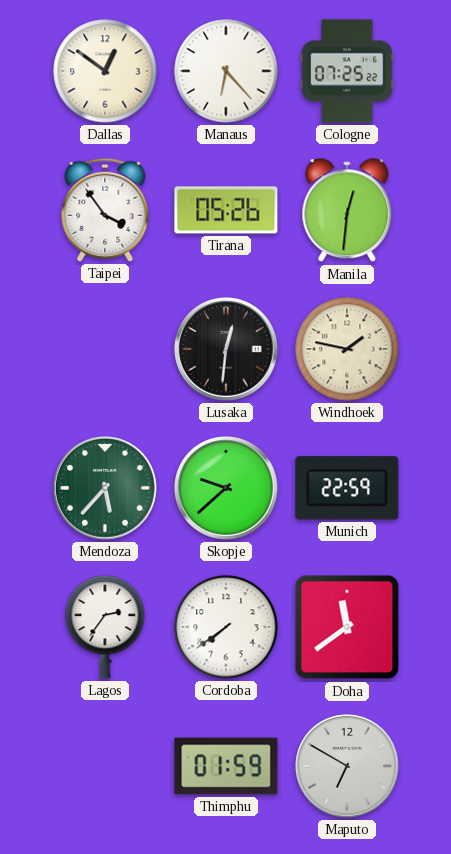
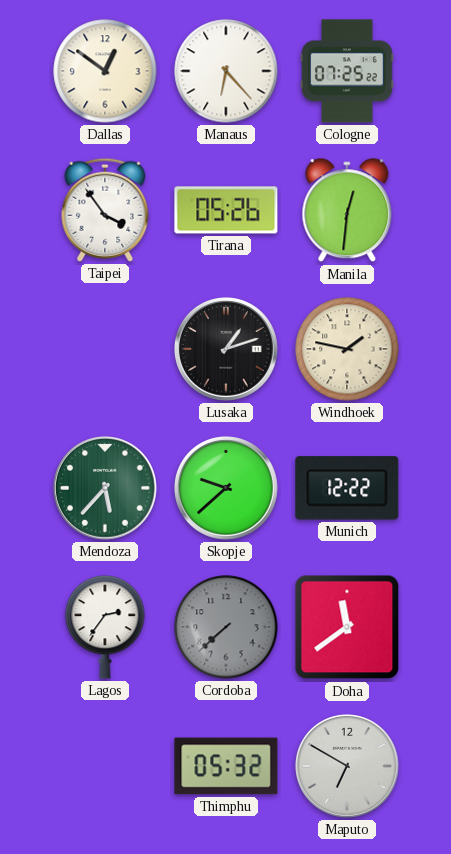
Lusaka: 12:31 -> 1:12 (227, 350)
Munich: 22:59 -> 12:22 (347, 488)
Cordoba: 7:39 -> 7:38 (226, 627)
Cordoba dial: white -> grey (226, 627)
Thimphu: 01:59 -> 05:32 (226, 766)
